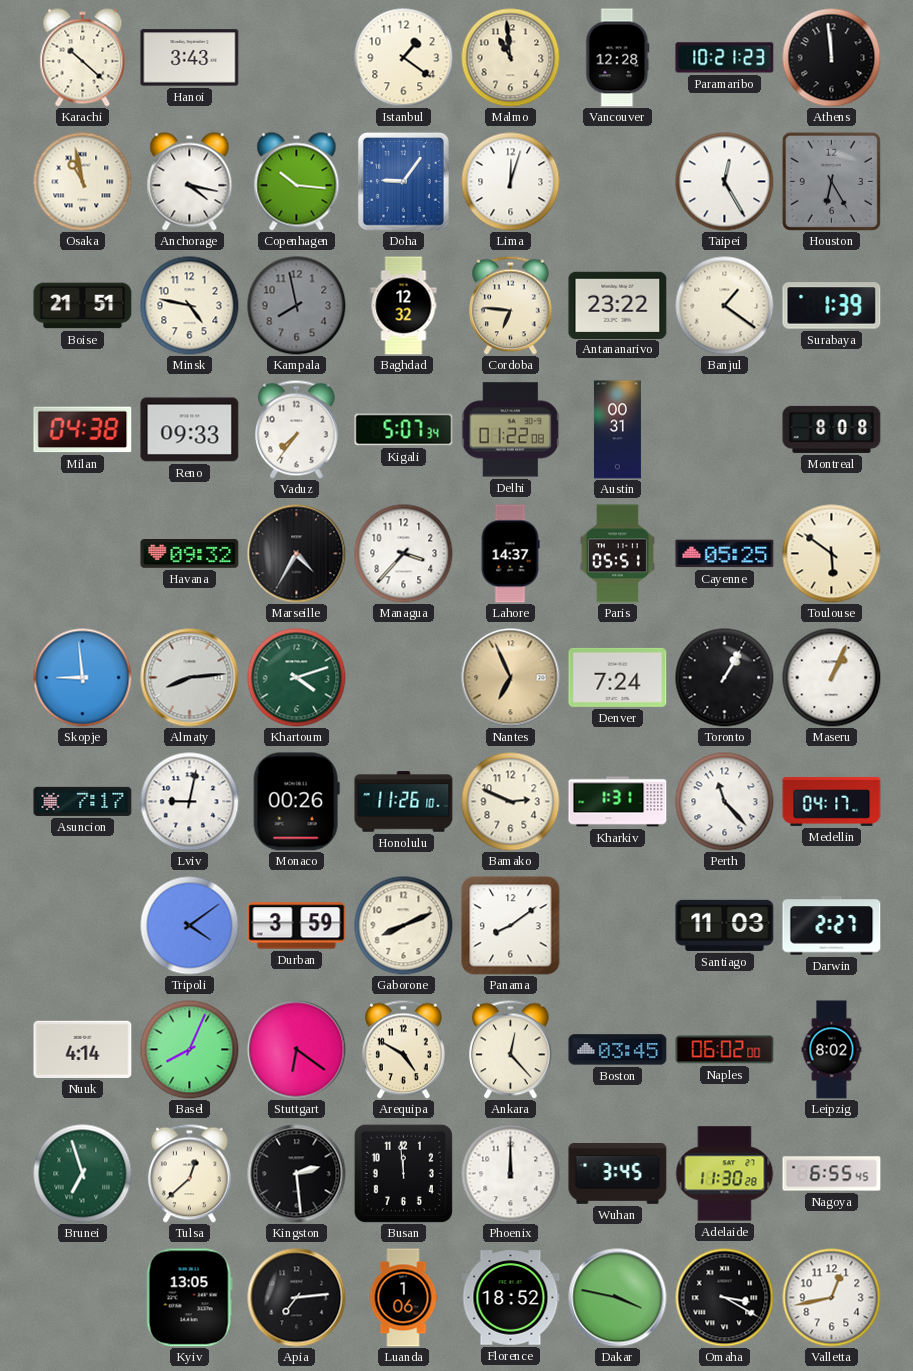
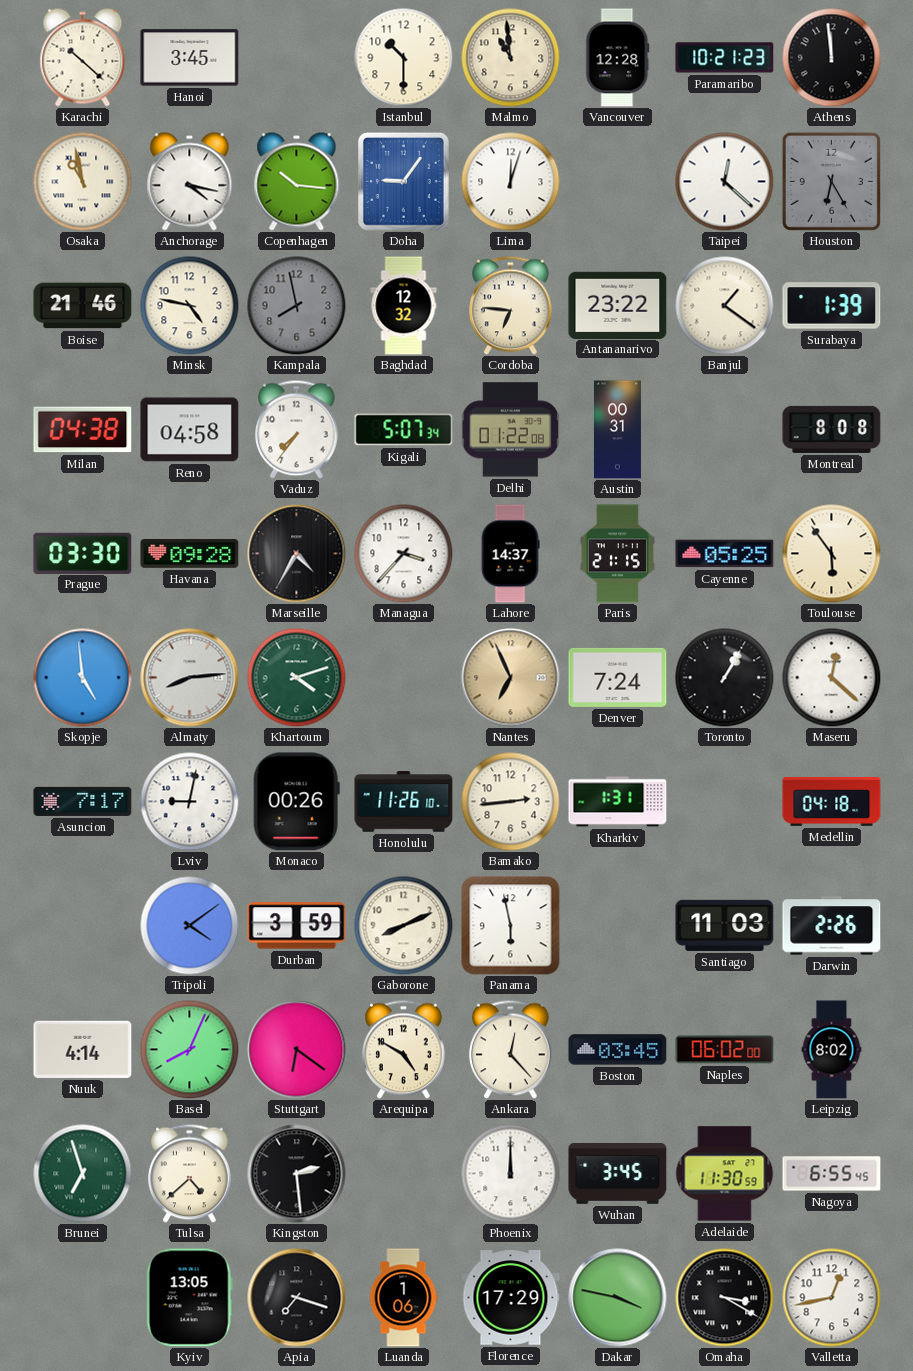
Hanoi: 3:43 -> 3:45 (190, 58)
Istanbul: 1:21 -> 10:30 (404, 58)
Taipei: 12:25 -> 12:22 (725, 182)
Boise: 21:51 -> 21:46 (83, 306)
Reno: 09:33 -> 04:58 (190, 430)
Prague: none -> 03:30 (83, 553)
Havana: 09:32 -> 09:28 (190, 554)
Paris: 05:51 -> 21:15 (617, 554)
Toulouse: 5:51 -> 5:54 (832, 554)
Skopje: 8:59 -> 4:59 (83, 678)
Maseru: 1:04 -> 12:22 (832, 678)
Bamako: 2:49 -> 2:44 (511, 802)
Perth: 11:23 -> none (725, 802)
Medellin: 04:17 -> 04:18 (832, 801)
Panama: 8:09 -> 5:58 (511, 926)
Darwin: 2:27 -> 2:26 (832, 926)
Tulsa: 12:38 -> 4:38 (190, 1173)
Busan: 11:59 -> none (403, 1173)
Adelaide: 11:30:28 -> 11:30:59 (725, 1174)
Apia: 7:14 -> 7:18 (297, 1298)
Florence: 18:52 -> 17:29 (511, 1298)
